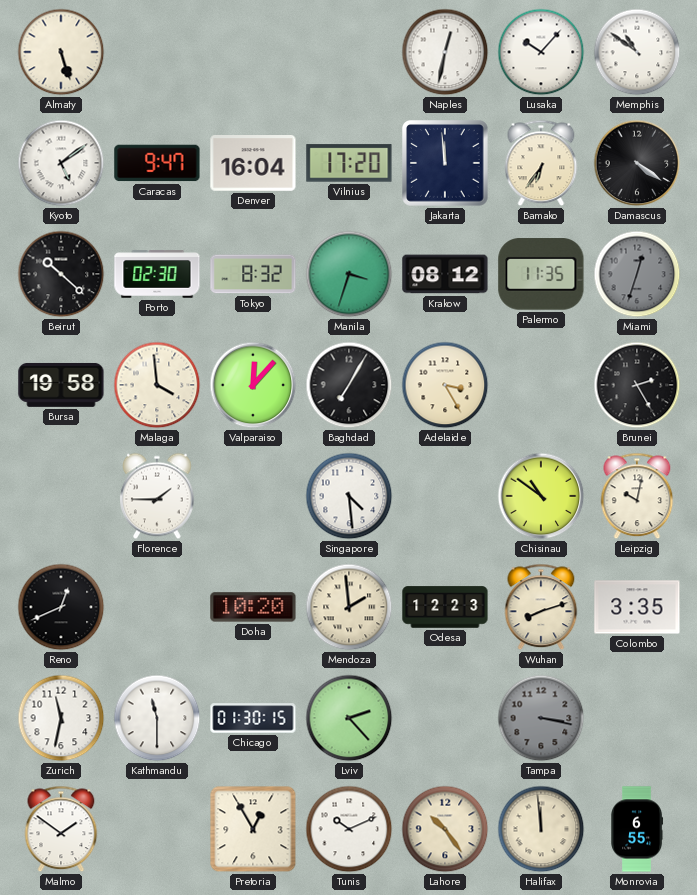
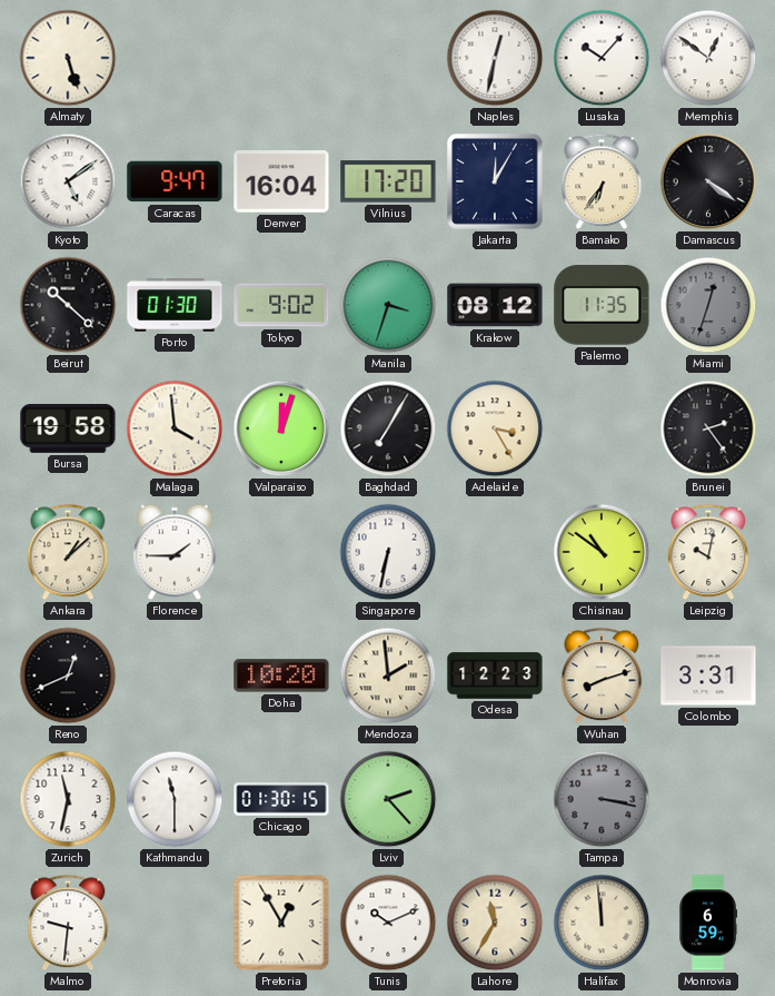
Memphis: 10:51 -> 12:51 (708, 58)
Jakarta: 11:59 -> 12:05 (496, 183)
Porto: 02:30 -> 01:30 (175, 305)
Tokyo: 8:32 -> 9:02 (281, 305)
Valparaiso: 12:07 -> 12:03 (281, 428)
Brunei: 2:25 -> 2:24 (708, 428)
Ankara: none -> 1:08 (68, 552)
Singapore: 4:29 -> 6:32 (388, 552)
Colombo: 3:35 -> 3:31 (708, 675)
Malmo: 1:51 -> 9:31 (68, 923)
Lahore: 10:24 -> 11:35 (495, 923)
Monrovia: 6:55 -> 6:59 (708, 923)
